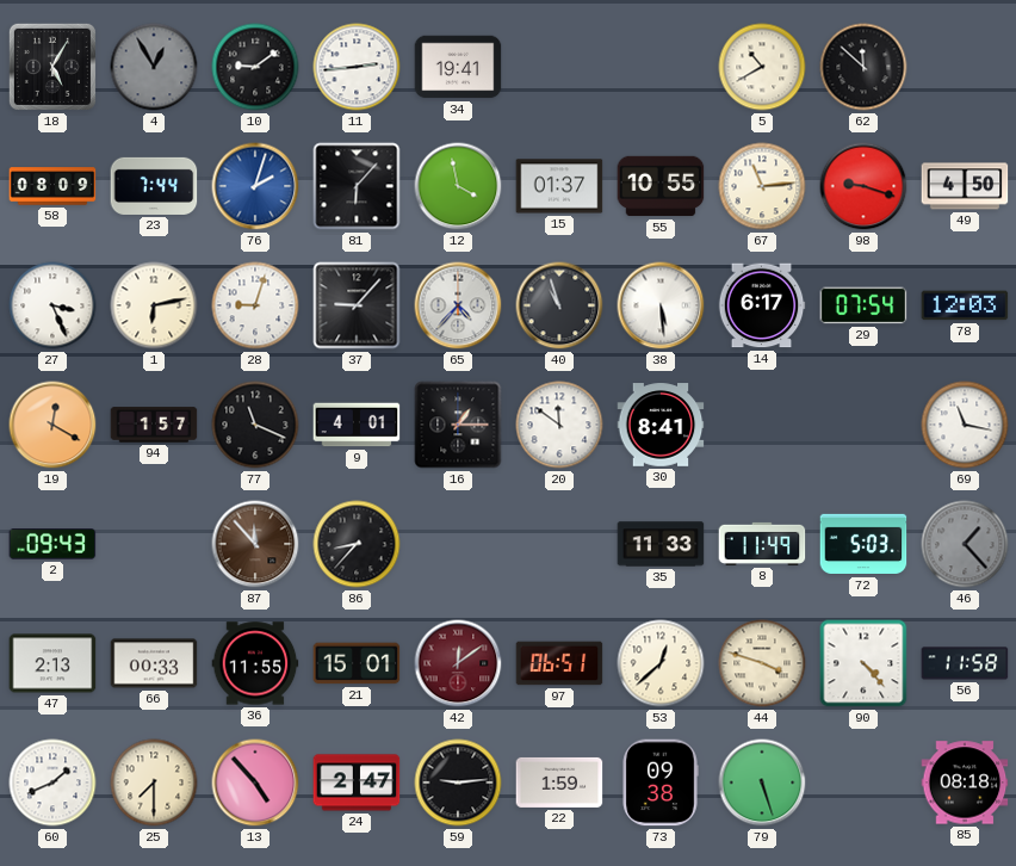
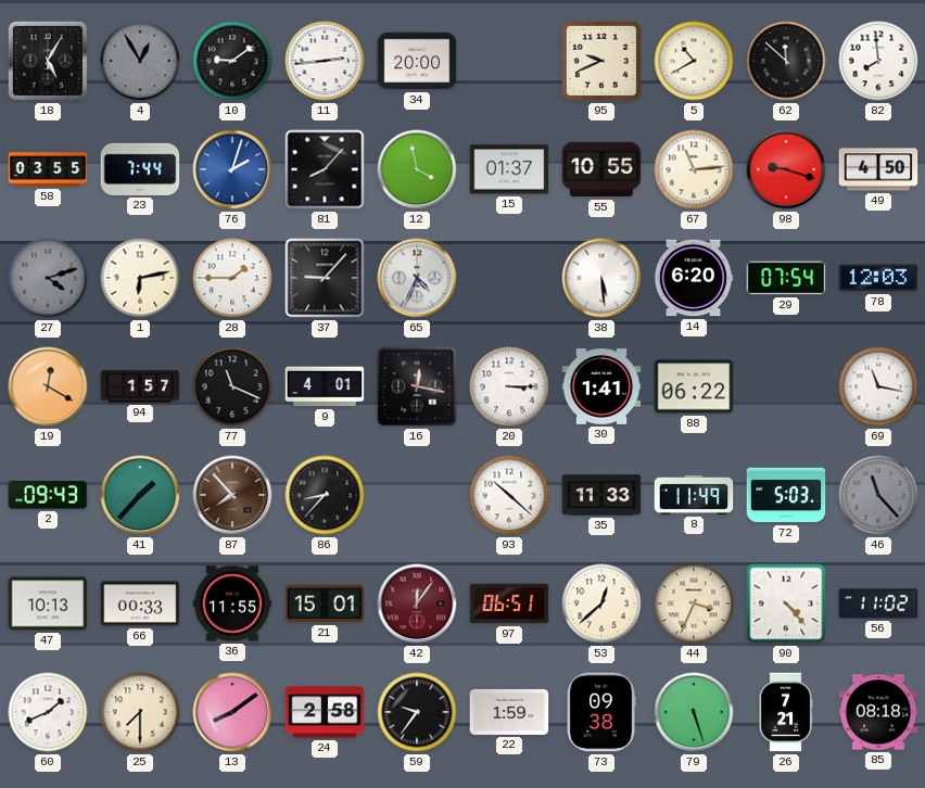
34: 19:41 -> 20:00 (417, 61)
95: none -> 9:41 (601, 61)
82: none -> 7:59 (878, 61)
58: 08:09 -> 03:55 (48, 169)
81: 6:07 -> 8:07 (325, 169)
27: 3:26 -> 4:12 (48, 278)
27 dial: white -> grey (48, 278)
28: 9:03 -> 1:45 (232, 278)
65: 4:37 -> 4:34 (417, 278)
40: 10:57 -> none (559, 305)
14: 6:17 -> 6:20 (694, 278)
16: 1:15 -> 12:17 (417, 386)
20: 11:51 -> 3:15 (509, 386)
30: 8:41 -> 1:41 (601, 386)
88: none -> 06:22 (694, 386)
41: none -> 1:37 (140, 495)
87: 11:53 -> 7:53 (232, 495)
93: none -> 10:22 (509, 495)
46: 1:23 -> 11:23 (878, 495)
47: 2:13 -> 10:13 (48, 603)
42: 12:09 -> 12:06 (417, 603)
44: 3:48 -> 3:34 (694, 603)
56: 11:58 -> 11:02 (878, 603)
13: 4:53 -> 8:09 (232, 712)
24: 2:47 -> 2:58 (325, 712)
59: 9:14 -> 9:36 (417, 712)
26: none -> 7:21 (786, 712)
